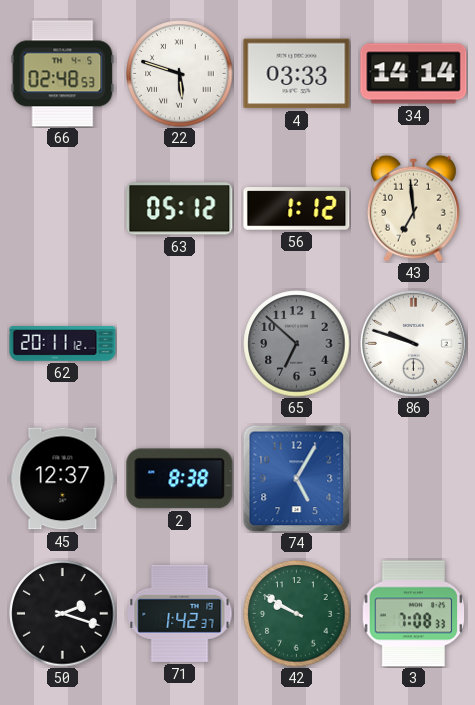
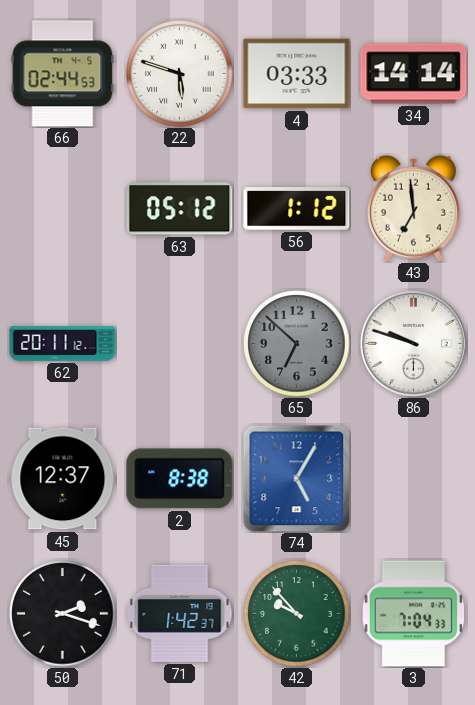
66: 02:48 -> 02:44 (63, 74)
42: 9:50 -> 9:53 (297, 614)
3: 7:08 -> 7:04 (414, 614)
